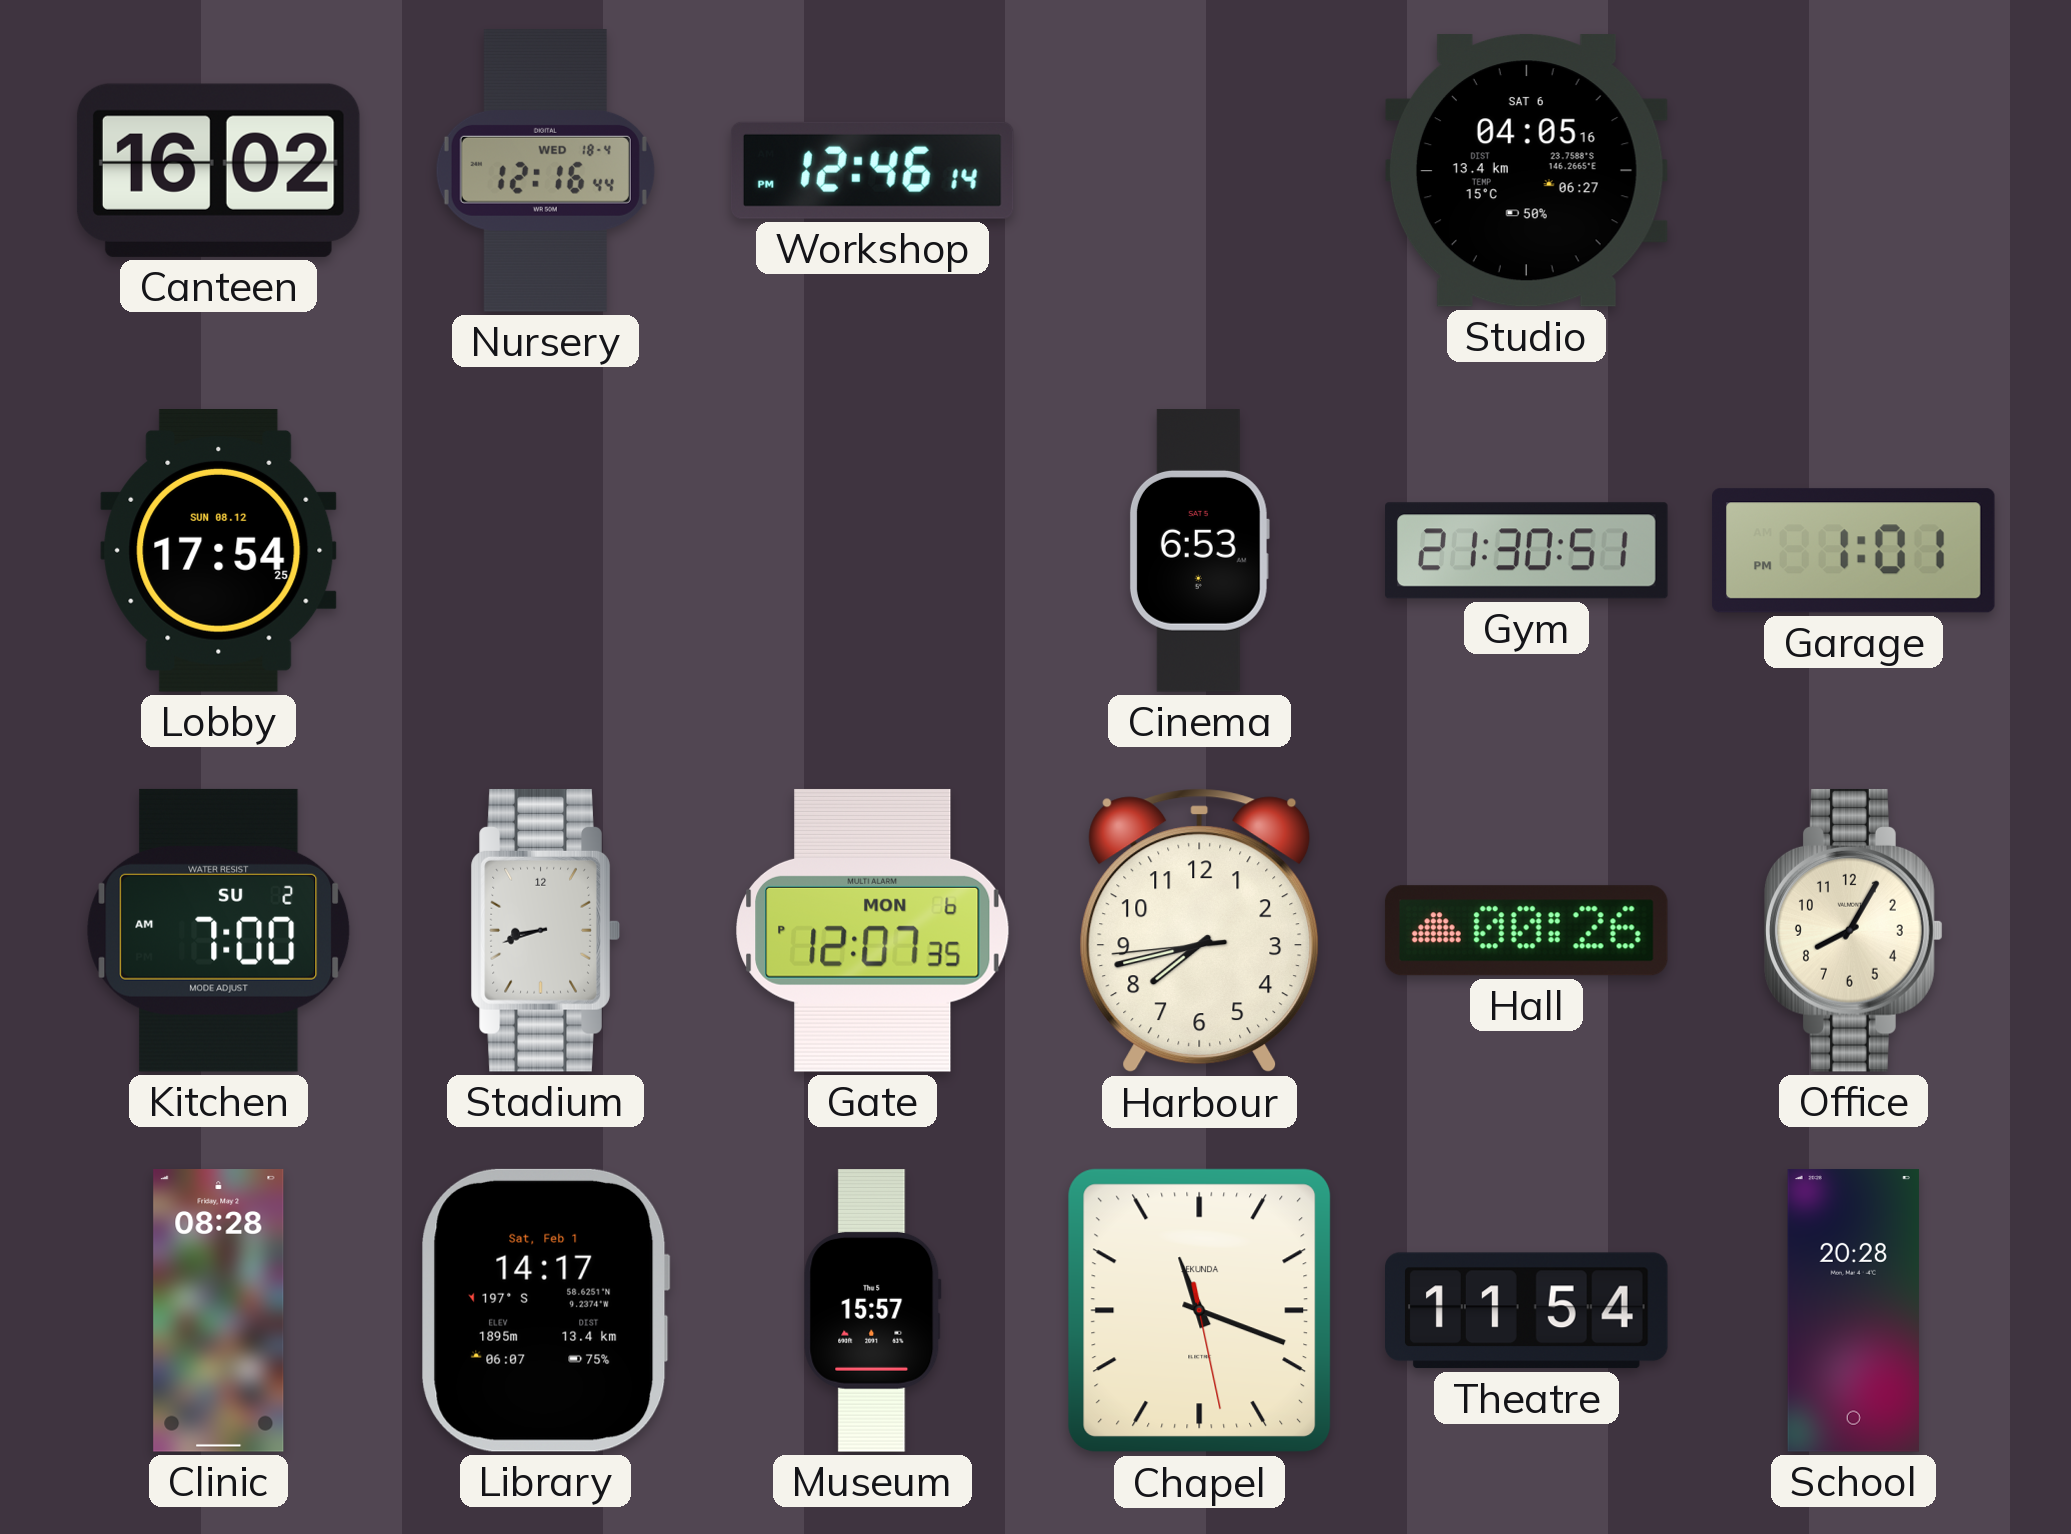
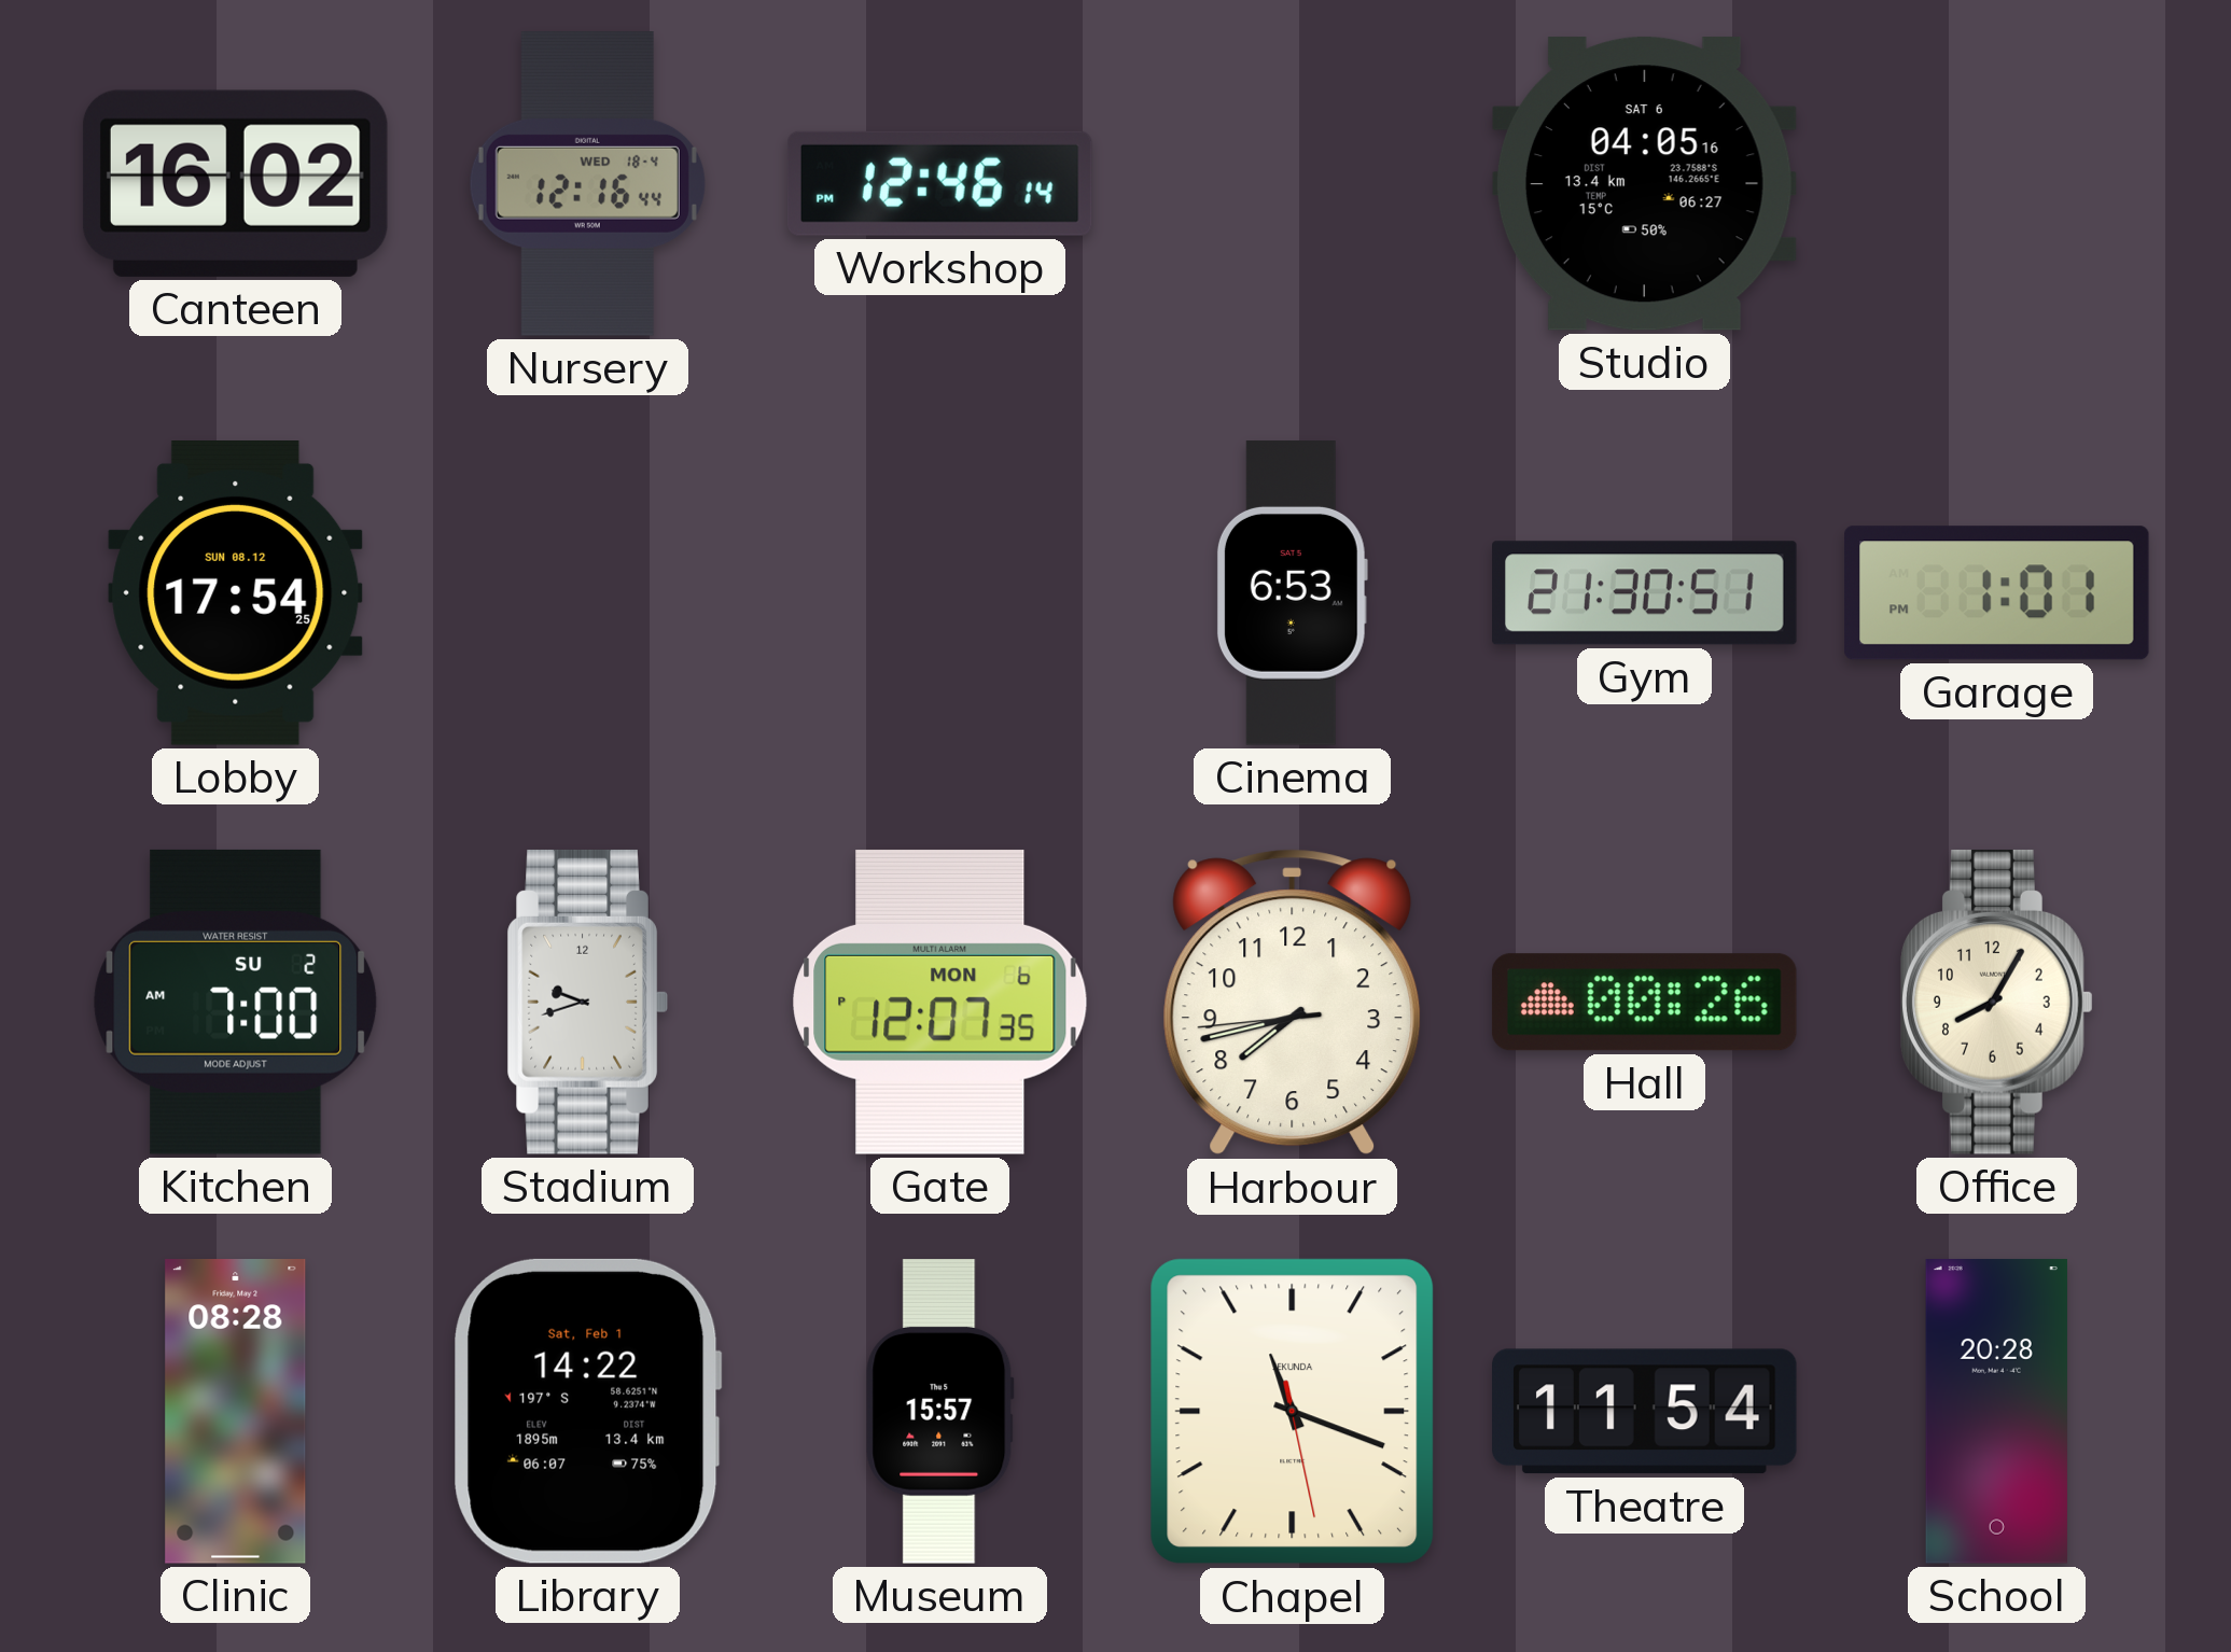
Stadium: 8:42 -> 9:42 (587, 1002)
Library: 14:17 -> 14:22 (587, 1411)
